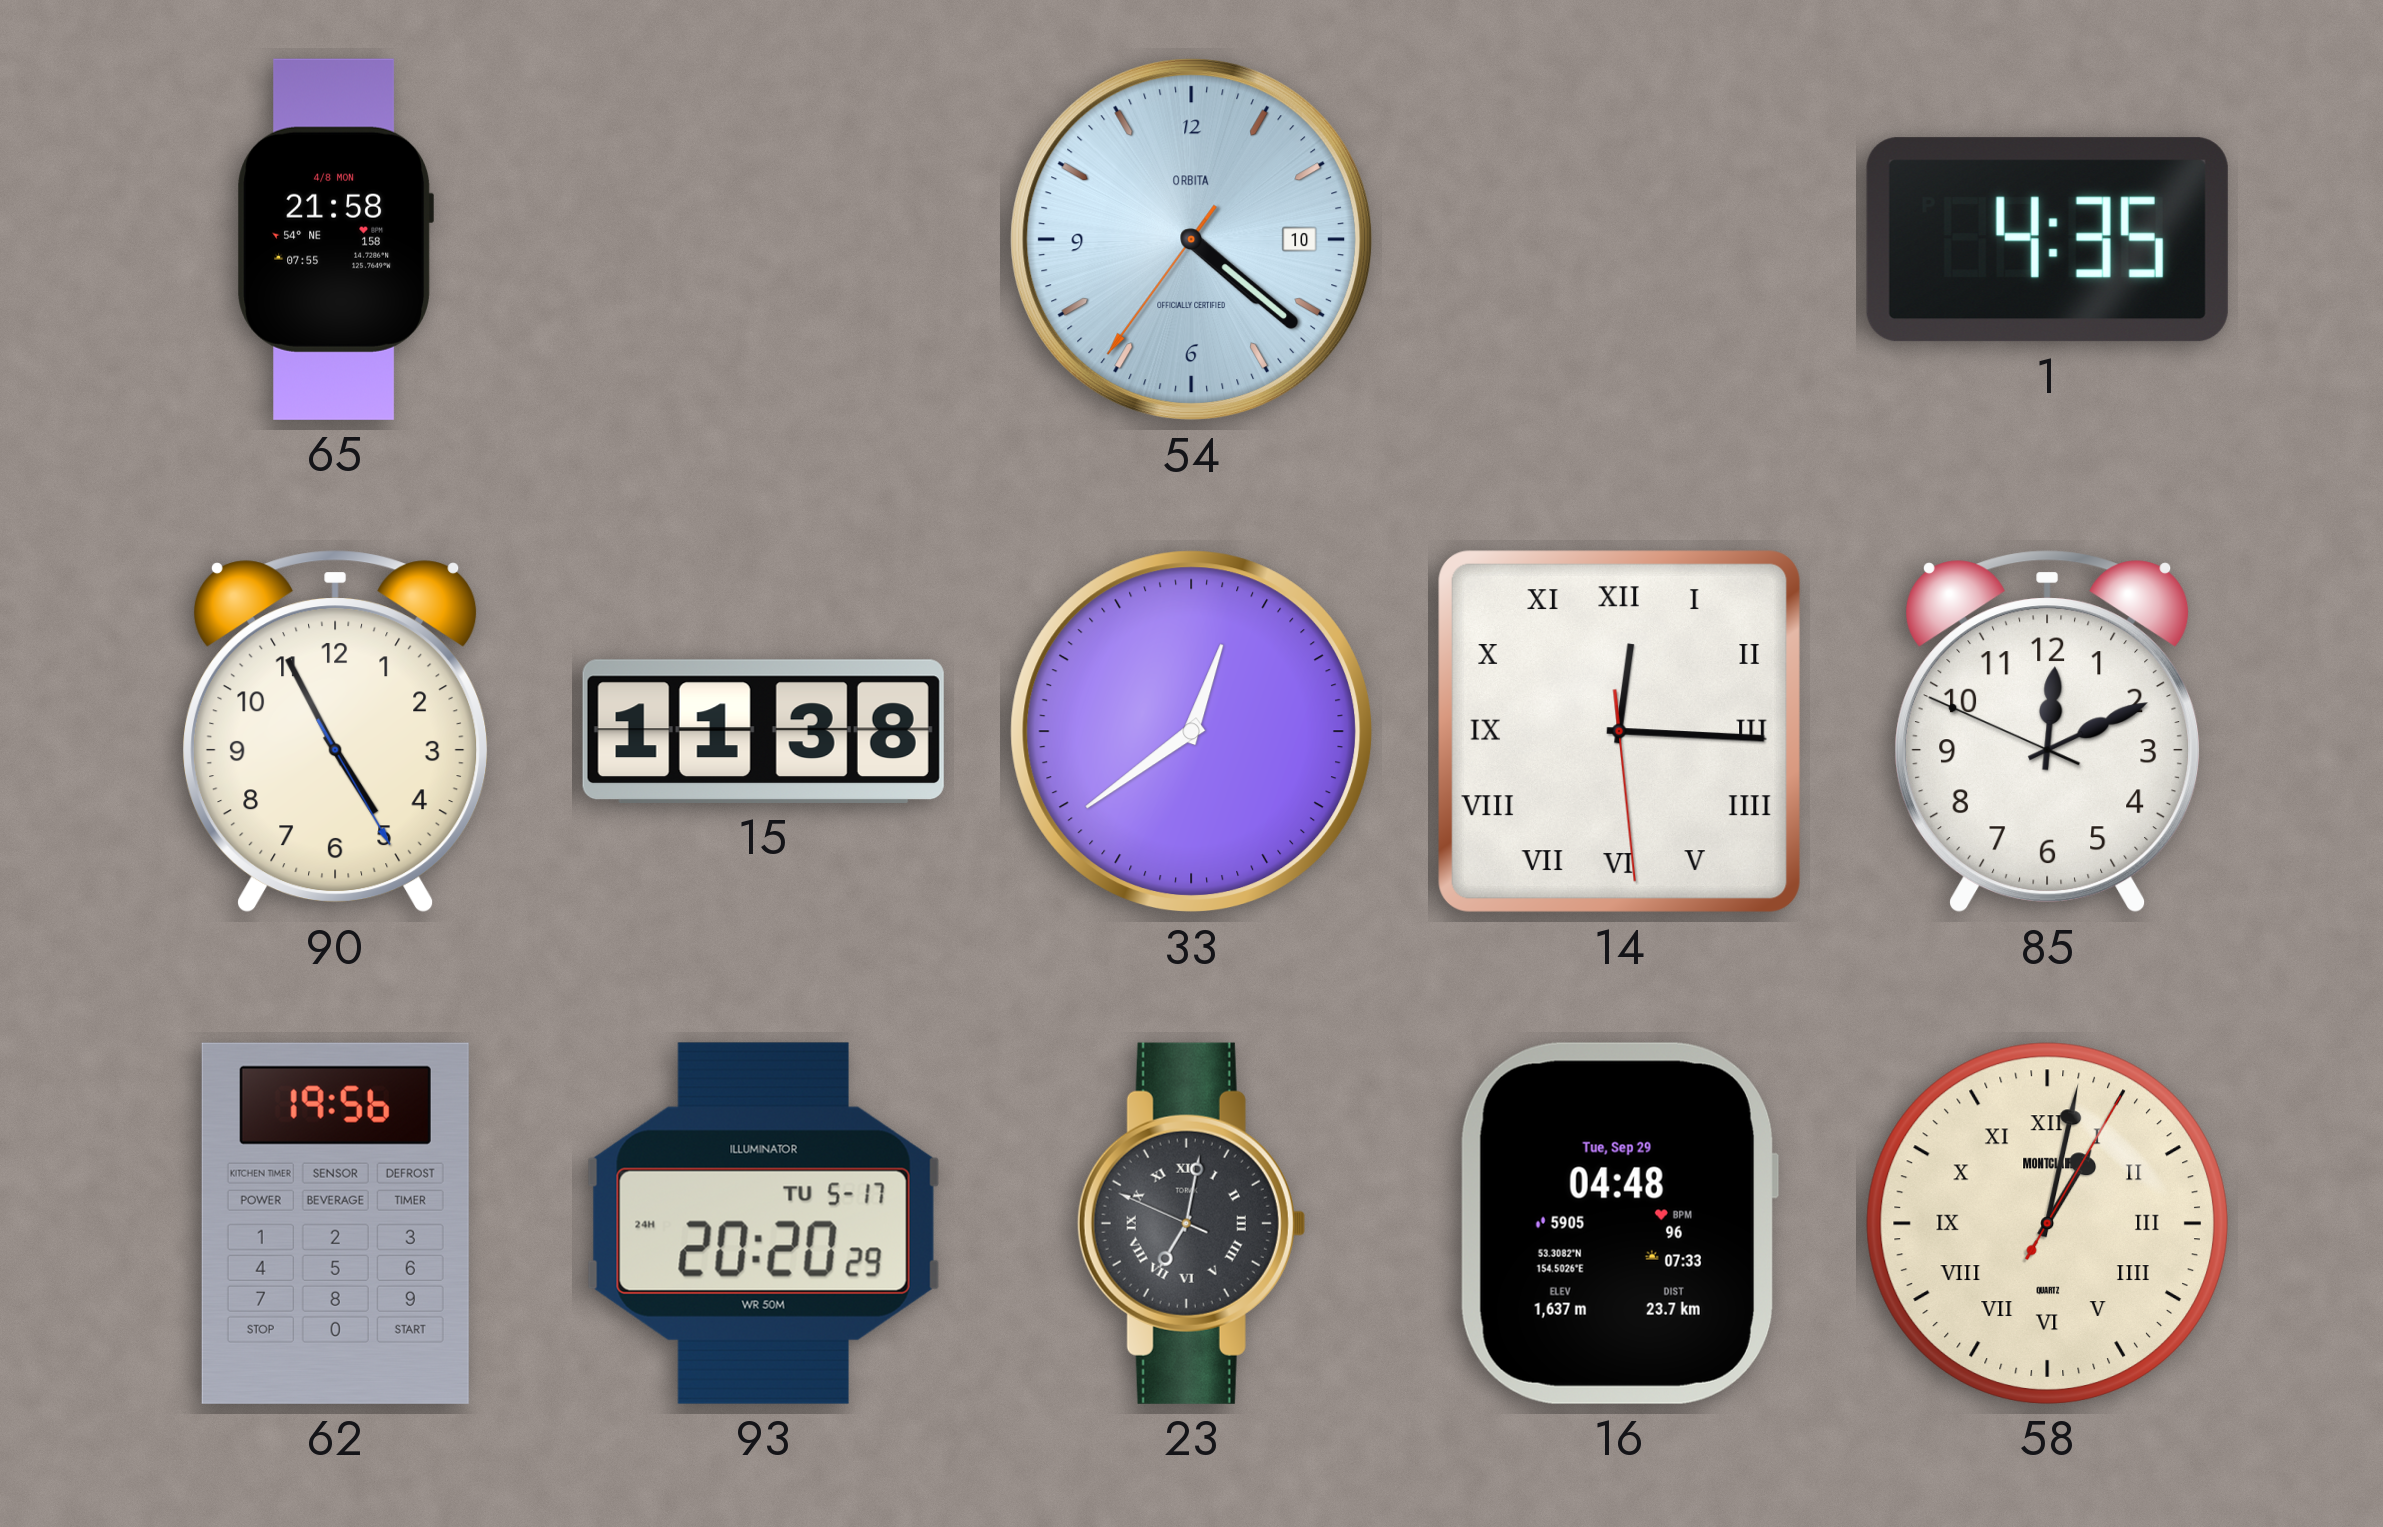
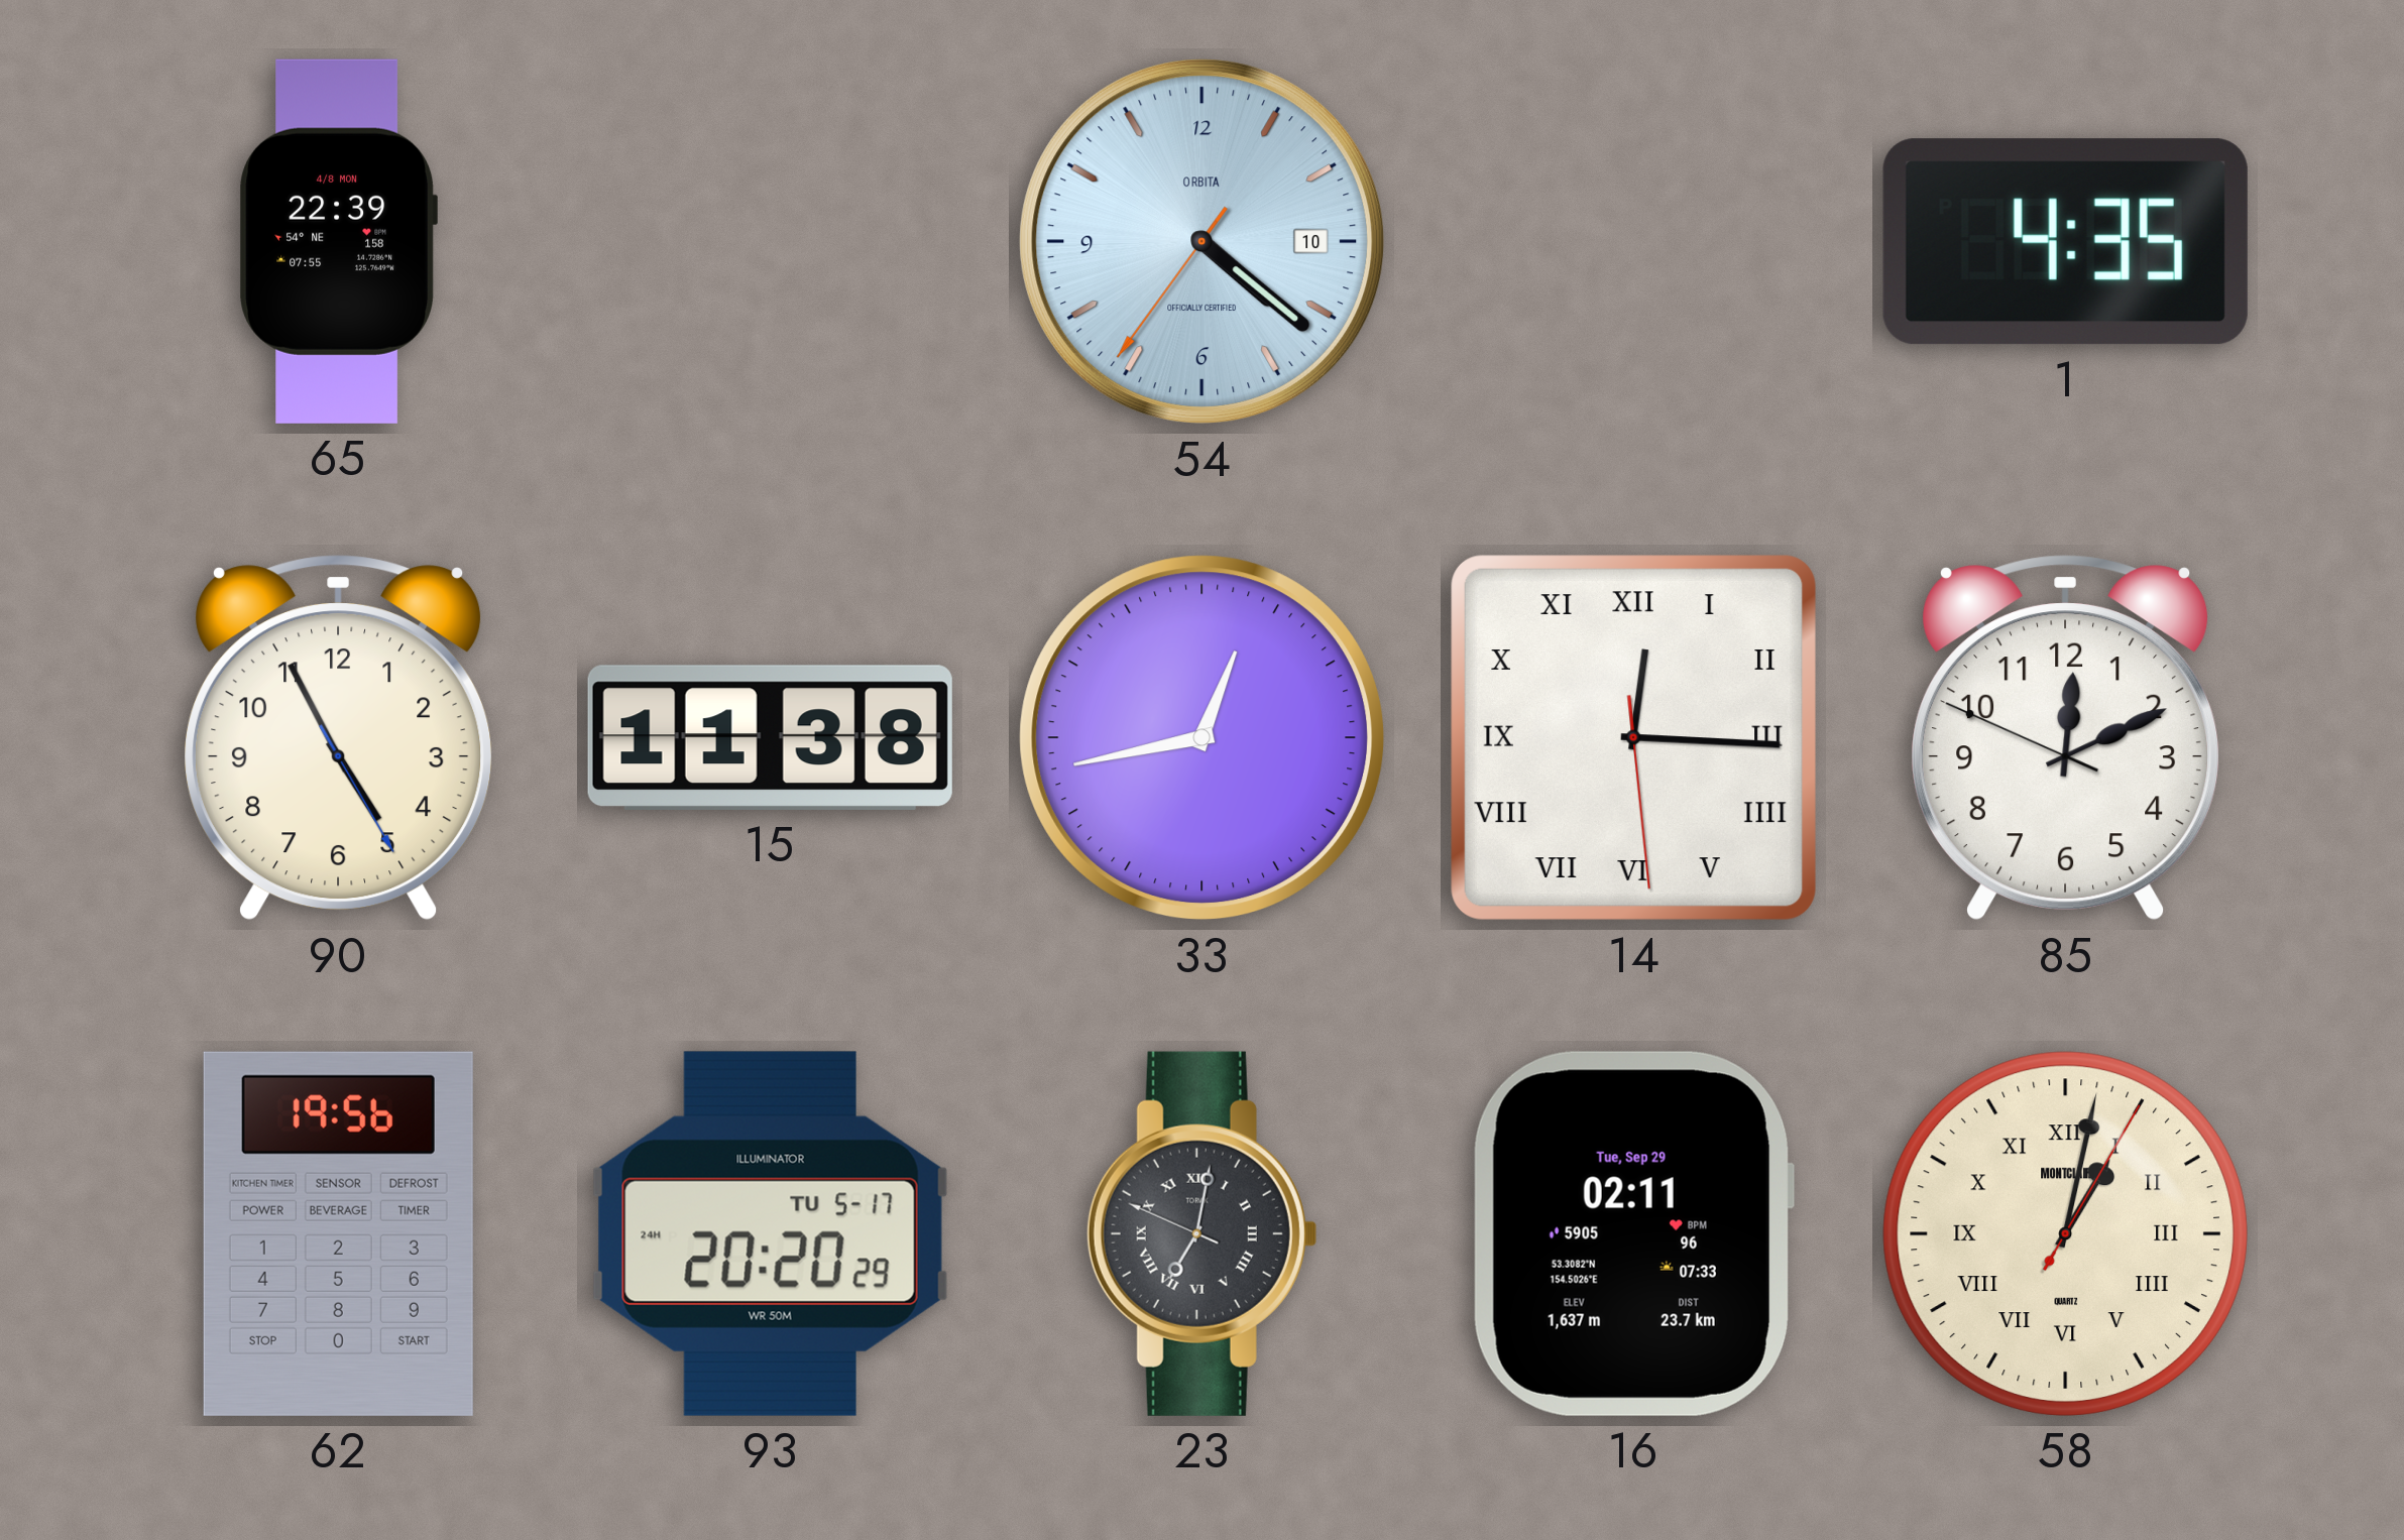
65: 21:58 -> 22:39 (338, 241)
33: 12:39 -> 12:43 (1203, 738)
16: 04:48 -> 02:11 (1633, 1233)
